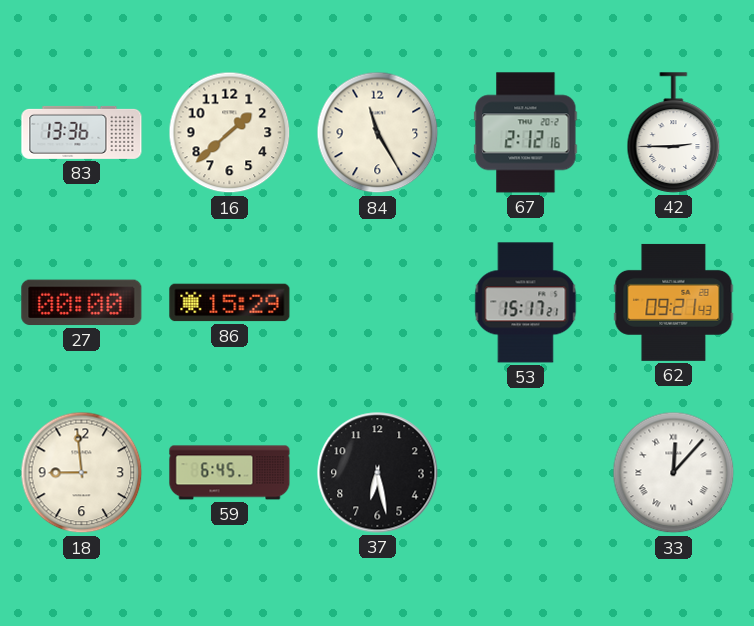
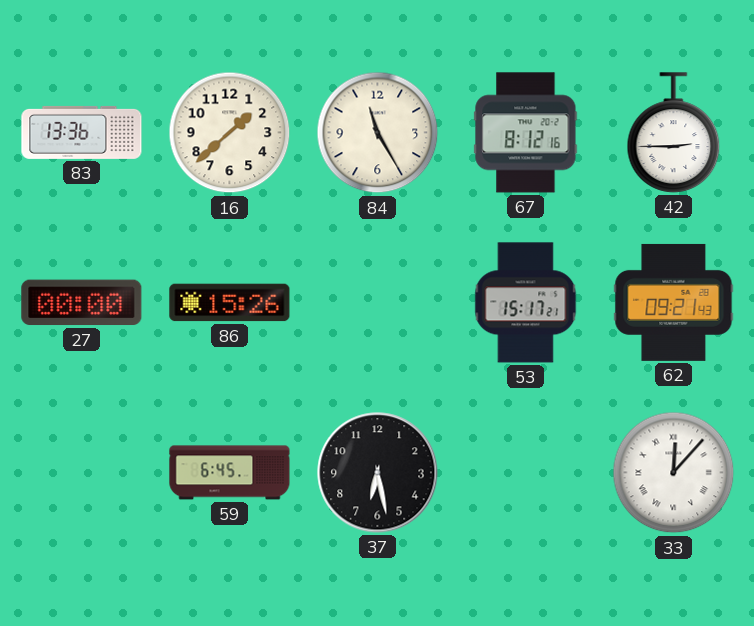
67: 2:12 -> 8:12 (526, 133)
86: 15:29 -> 15:26 (230, 303)
18: 8:59 -> none (82, 473)
